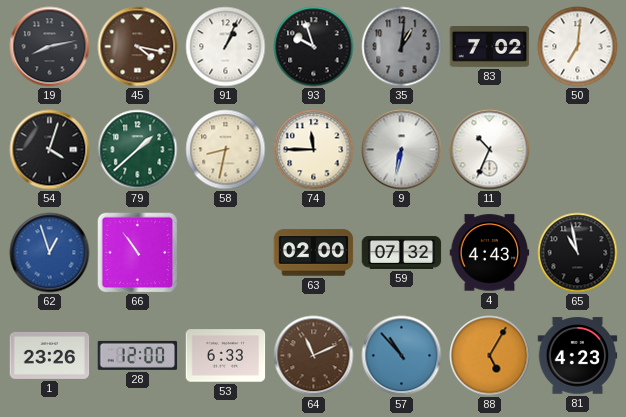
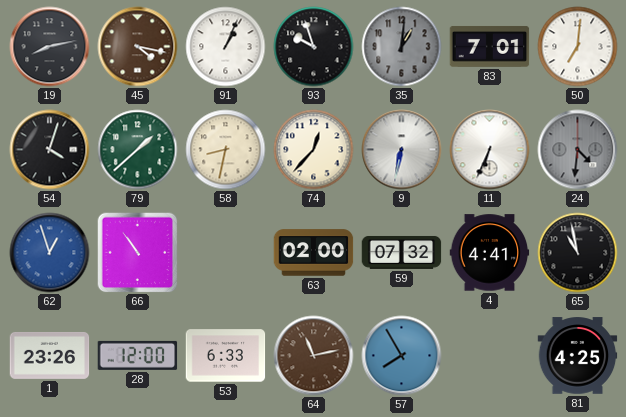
83: 7:02 -> 7:01 (490, 46)
74: 11:45 -> 12:37 (314, 150)
11: 10:34 -> 6:34 (490, 150)
24: none -> 4:31 (578, 150)
4: 4:43 -> 4:41 (490, 253)
64: 11:11 -> 11:13 (314, 356)
57: 10:53 -> 7:55 (402, 356)
88: 5:05 -> none (490, 356)
81: 4:23 -> 4:25 (578, 356)
